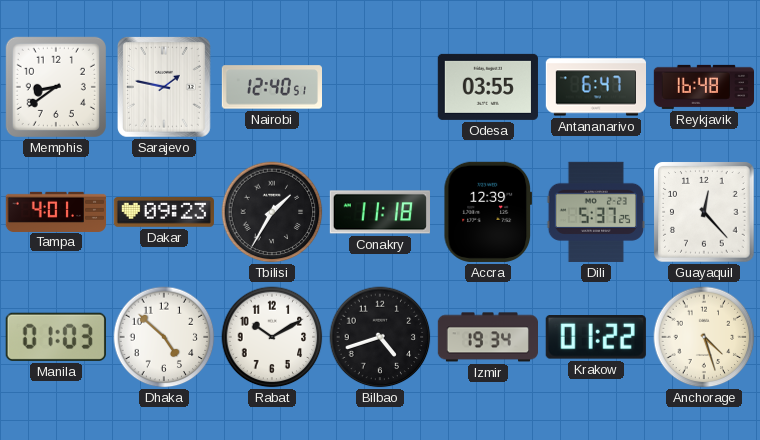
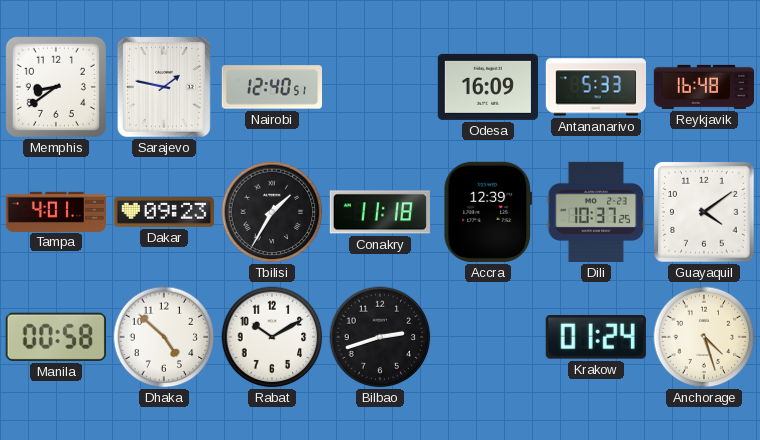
Odesa: 03:55 -> 16:09 (488, 87)
Antananarivo: 6:47 -> 5:33 (595, 87)
Dili: 5:37 -> 10:37 (595, 212)
Guayaquil: 12:23 -> 4:09 (704, 212)
Manila: 01:03 -> 00:58 (56, 337)
Bilbao: 4:42 -> 2:42 (380, 337)
Izmir: 19:34 -> none (487, 337)
Krakow: 01:22 -> 01:24 (596, 338)
